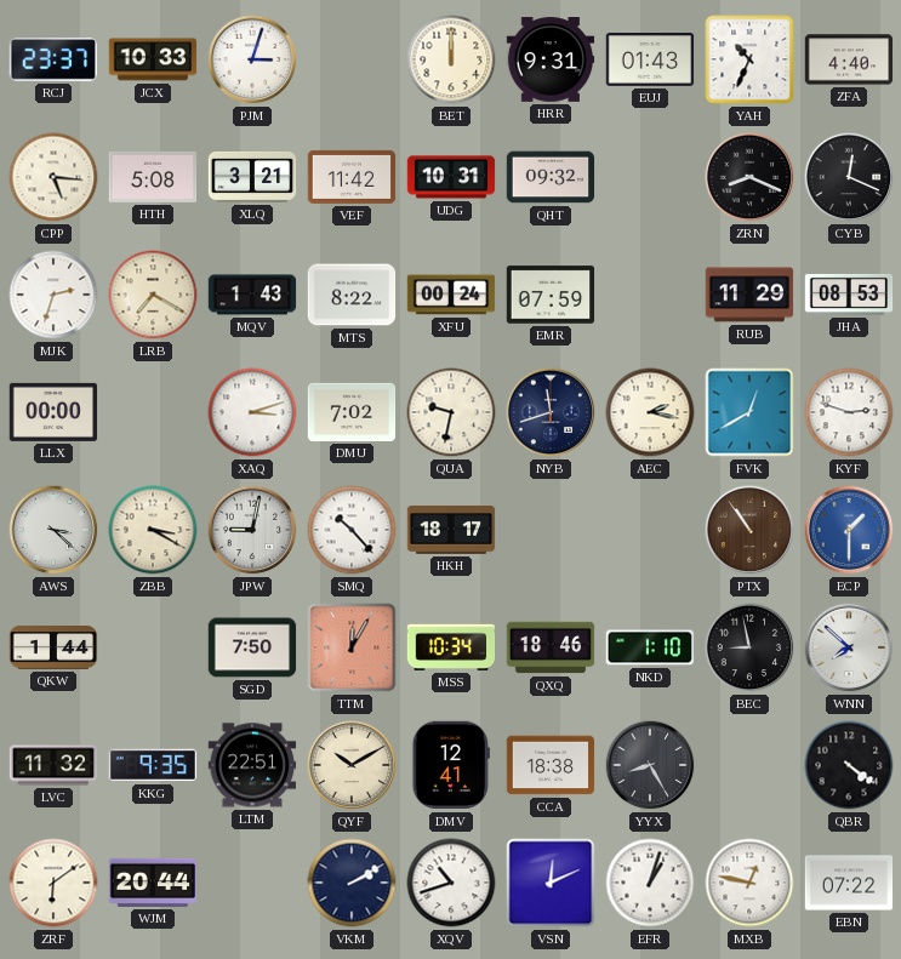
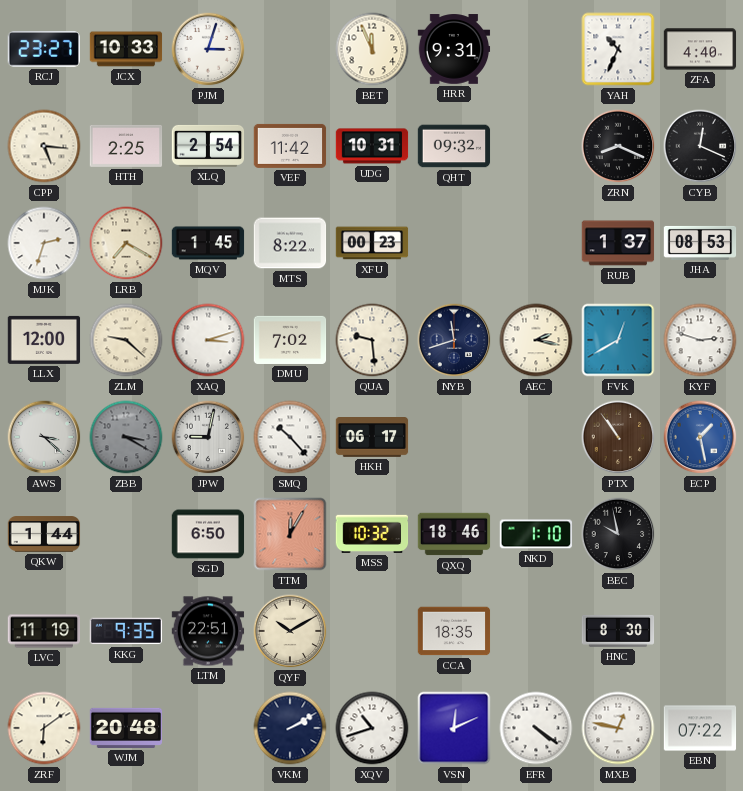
RCJ: 23:37 -> 23:27 (43, 50)
BET: 12:00 -> 11:56 (372, 49)
EUJ: 01:43 -> none (650, 61)
HTH: 5:08 -> 2:25 (126, 146)
XLQ: 3:21 -> 2:54 (208, 146)
MQV: 1:43 -> 1:45 (208, 243)
XFU: 00:24 -> 00:23 (372, 243)
EMR: 07:59 -> none (551, 295)
RUB: 11:29 -> 1:37 (618, 243)
LLX: 00:00 -> 12:00 (44, 340)
ZLM: none -> 9:22 (126, 340)
QUA: 9:32 -> 9:29 (372, 340)
ZBB dial: cream -> grey (126, 437)
HKH: 18:17 -> 06:17 (372, 438)
ECP: 1:30 -> 1:28 (700, 437)
SGD: 7:50 -> 6:50 (208, 534)
MSS: 10:34 -> 10:32 (372, 534)
BEC: 8:58 -> 9:58 (618, 534)
WNN: 7:52 -> none (849, 647)
LVC: 11:32 -> 11:19 (44, 631)
DMV: 12:41 -> none (451, 765)
CCA: 18:38 -> 18:35 (454, 631)
YYX: 8:25 -> none (650, 765)
HNC: none -> 8:30 (618, 631)
QBR: 4:21 -> none (849, 765)
WJM: 20:44 -> 20:48 (126, 728)
EFR: 1:03 -> 4:21 (536, 728)
